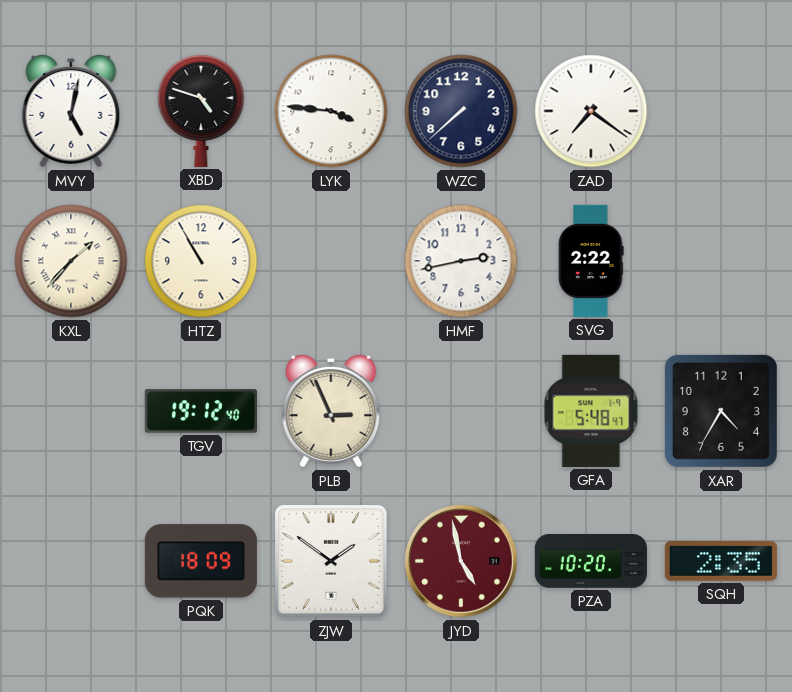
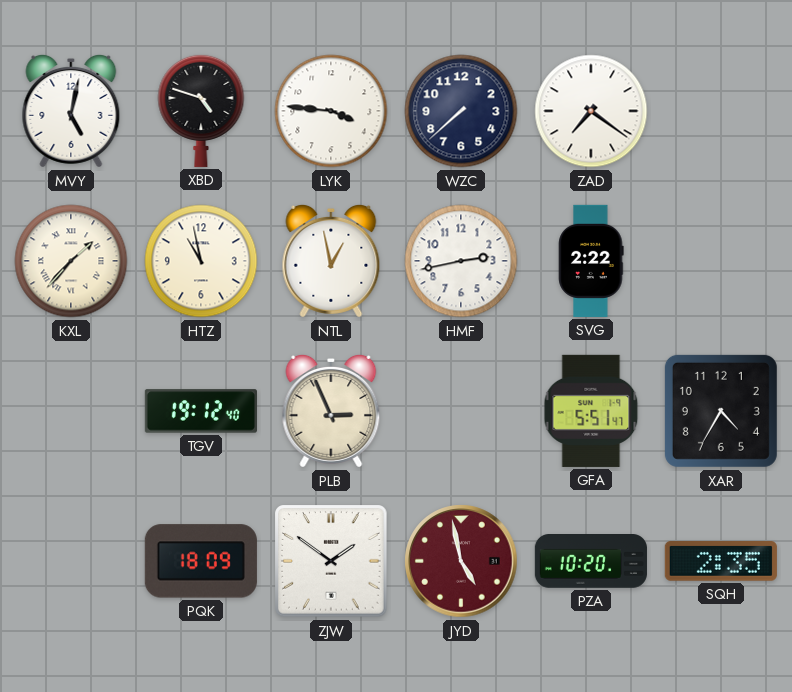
HTZ: 10:55 -> 10:58 (201, 261)
NTL: none -> 12:58 (331, 261)
GFA: 5:48 -> 5:51 (591, 411)
